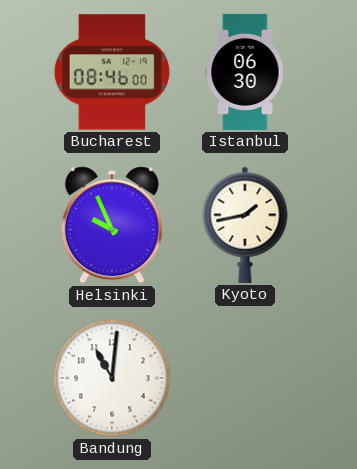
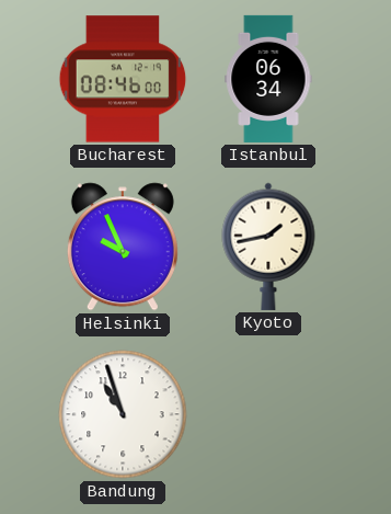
Istanbul: 06:30 -> 06:34 (268, 79)
Bandung: 11:01 -> 10:57 (123, 414)
